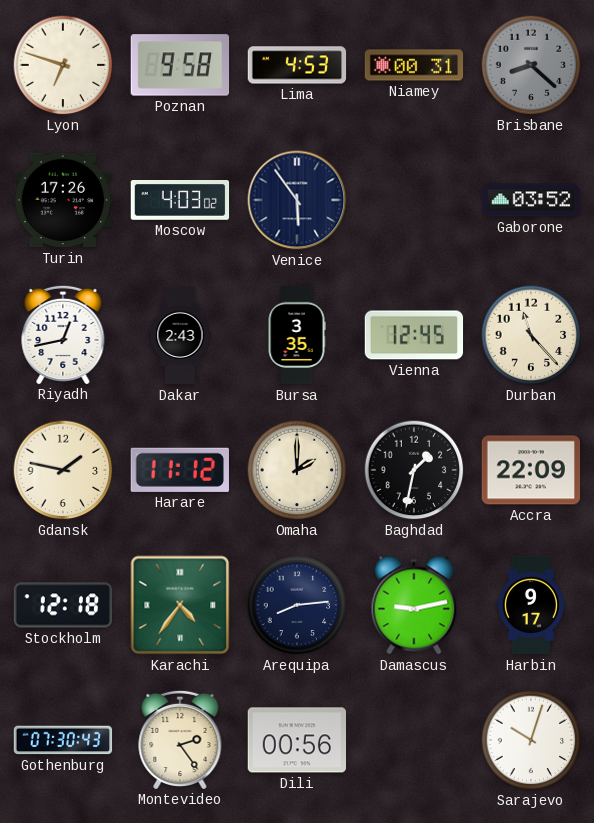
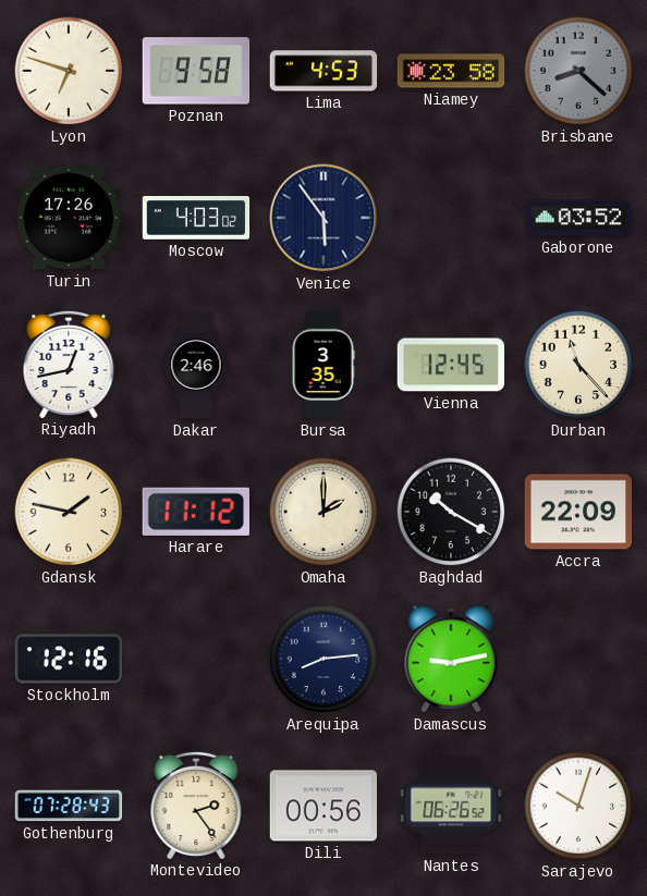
Niamey: 00:31 -> 23:58 (451, 71)
Dakar: 2:43 -> 2:46 (196, 365)
Baghdad: 1:32 -> 10:20 (451, 512)
Stockholm: 12:18 -> 12:16 (69, 659)
Karachi: 4:36 -> none (180, 605)
Harbin: 9:17 -> none (531, 605)
Gothenburg: 07:30 -> 07:28 (69, 806)
Nantes: none -> 06:26 (451, 806)
